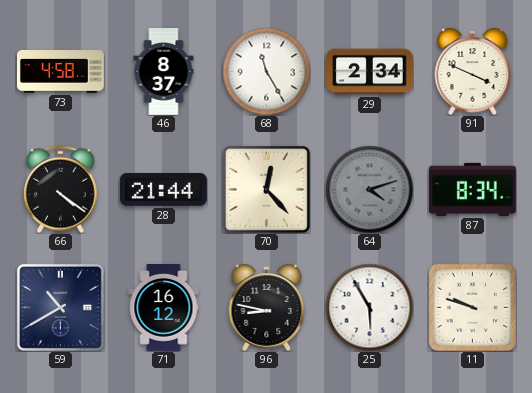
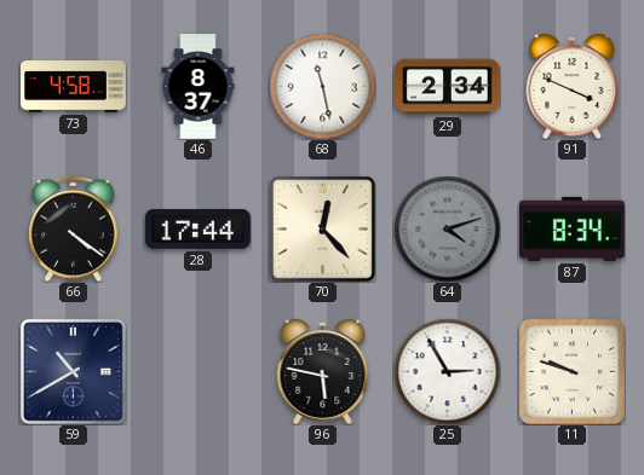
68: 11:25 -> 11:28 (322, 86)
28: 21:44 -> 17:44 (199, 228)
71: 16:12 -> none (164, 308)
96: 8:47 -> 5:47 (323, 371)
25: 5:55 -> 2:55 (447, 371)
